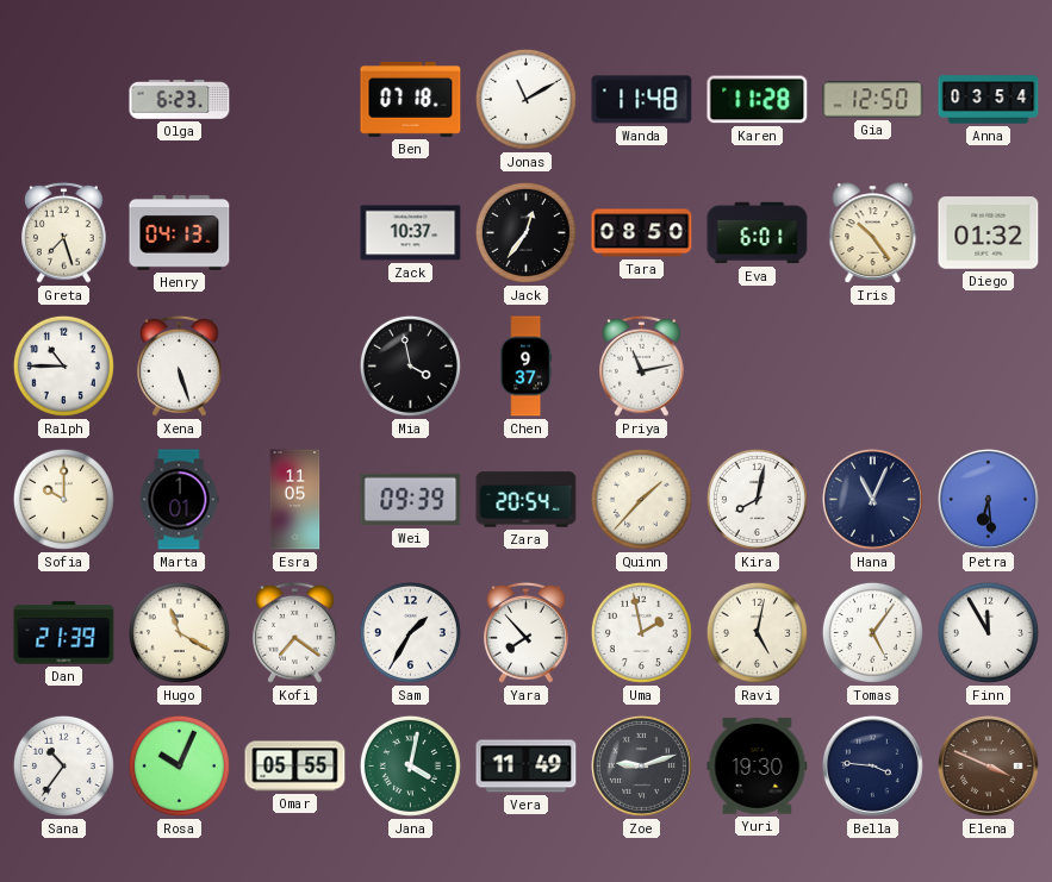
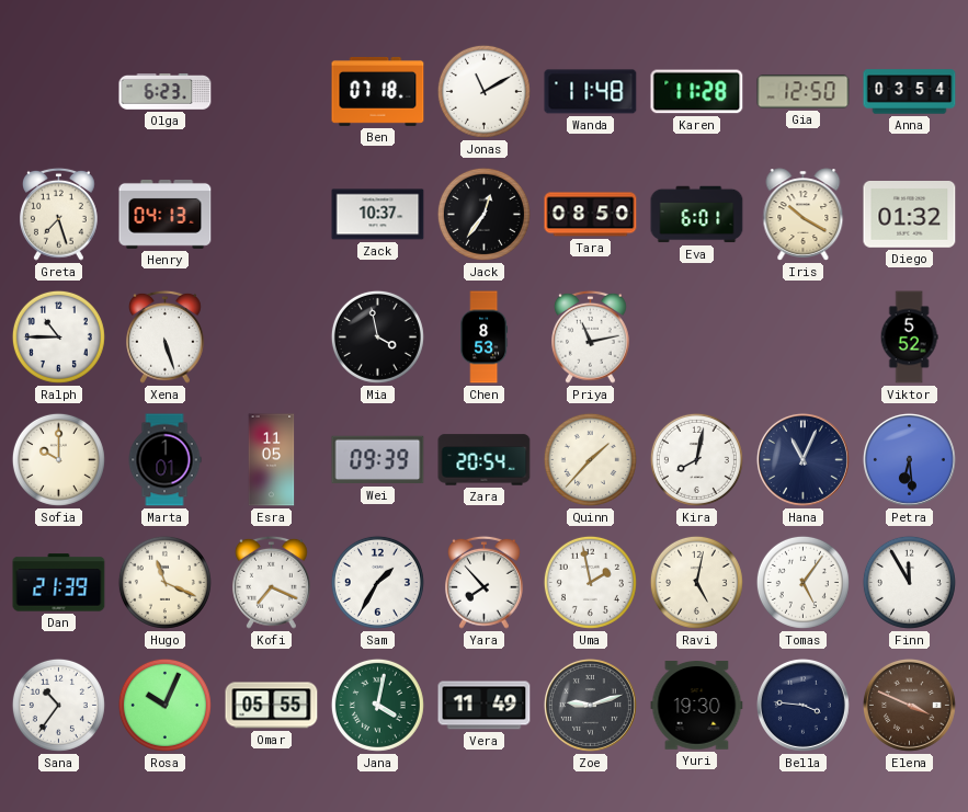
Iris: 10:24 -> 10:20 (804, 215)
Chen: 9:37 -> 8:53 (485, 338)
Viktor: none -> 5:52 (909, 338)
Hugo: 11:20 -> 11:19 (164, 582)
Kofi: 7:21 -> 7:19 (272, 582)
